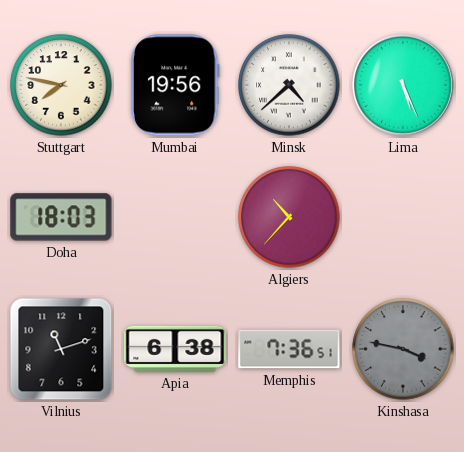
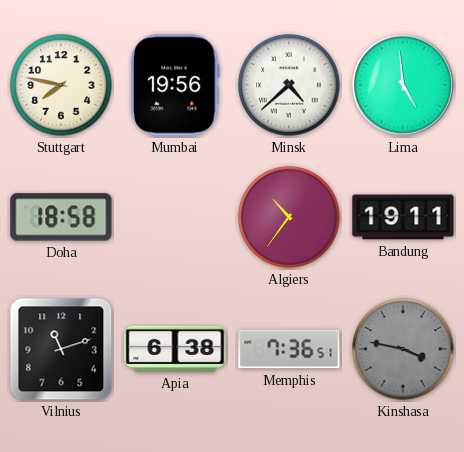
Lima: 5:26 -> 4:59 (404, 86)
Doha: 18:03 -> 18:58 (61, 217)
Algiers: 10:37 -> 10:36 (289, 217)
Bandung: none -> 19:11 (403, 217)
